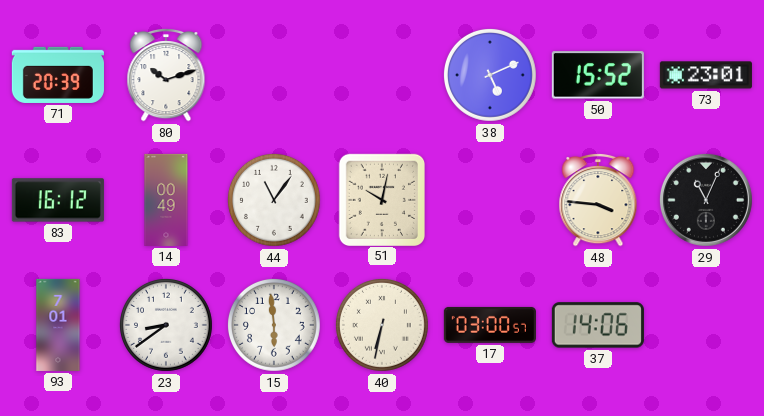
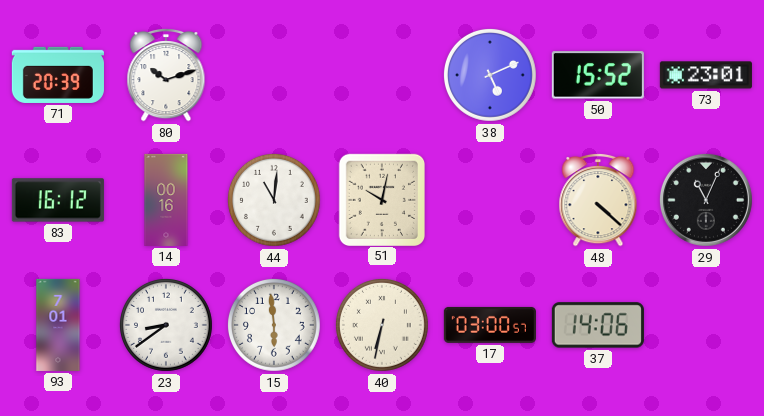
14: 00:49 -> 00:16 (166, 200)
44: 11:06 -> 11:01 (274, 200)
48: 3:46 -> 4:22 (598, 200)
